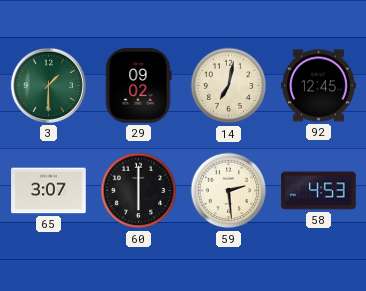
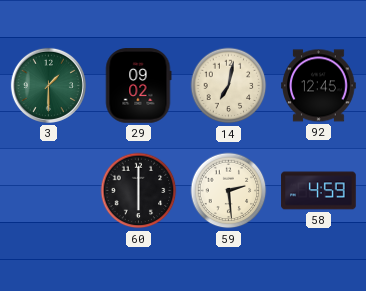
65: 3:07 -> none (49, 191)
58: 4:53 -> 4:59 (319, 191)
